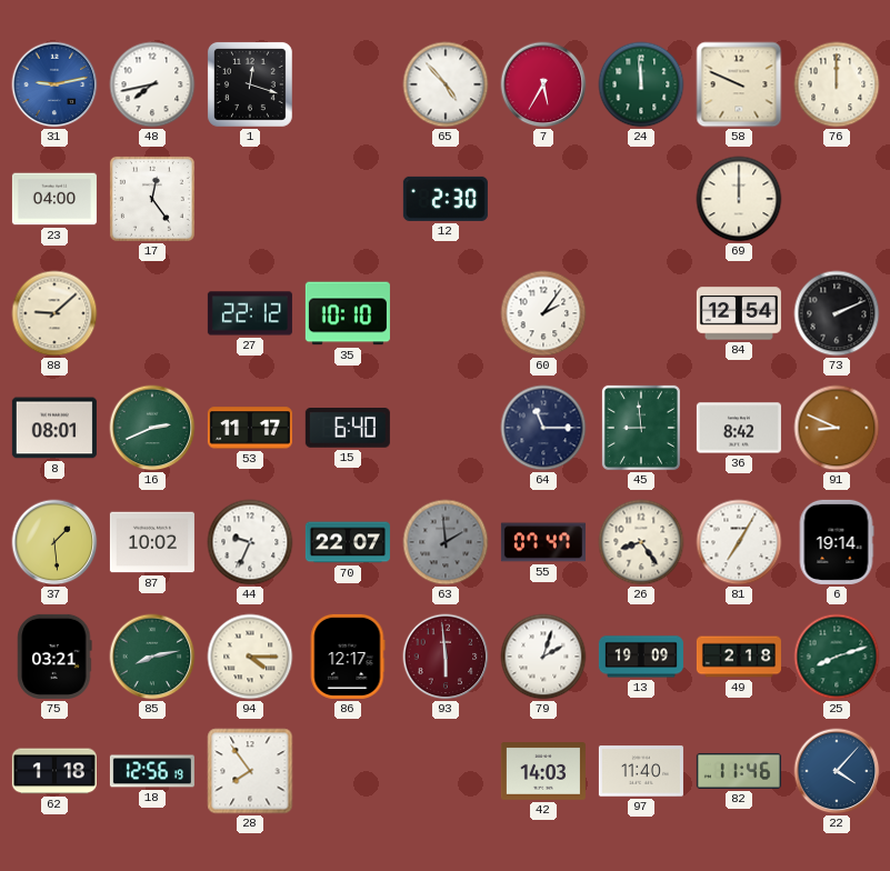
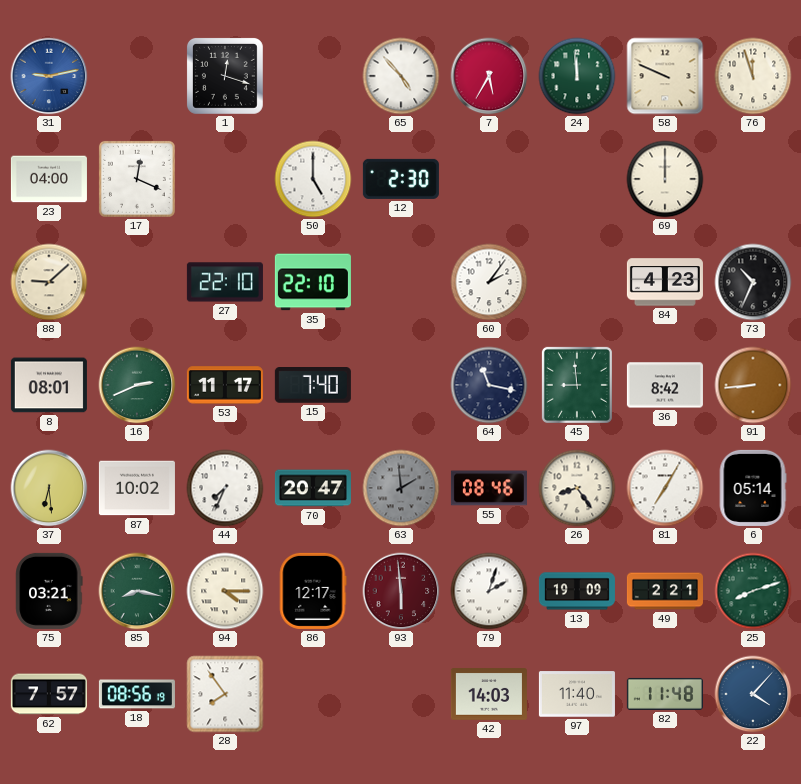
48: 7:43 -> none (152, 84)
76: 12:00 -> 11:57 (753, 76)
17: 12:24 -> 12:19 (137, 179)
50: none -> 5:00 (313, 179)
27: 22:12 -> 22:10 (225, 282)
35: 10:10 -> 22:10 (313, 282)
84: 12:54 -> 4:23 (665, 282)
73: 2:11 -> 10:34 (753, 282)
15: 6:40 -> 7:40 (313, 386)
64: 11:15 -> 11:17 (489, 385)
91: 8:49 -> 8:44 (753, 385)
37: 1:29 -> 6:29 (49, 488)
44: 9:34 -> 7:34 (225, 488)
70: 22:07 -> 20:47 (313, 488)
55: 07:47 -> 08:46 (489, 488)
6: 19:14 -> 05:14 (753, 488)
85: 8:13 -> 8:17 (137, 591)
49: 2:18 -> 2:21 (665, 591)
62: 1:18 -> 7:57 (49, 694)
18: 12:56 -> 08:56 (137, 694)
82: 11:46 -> 11:48 (665, 694)
